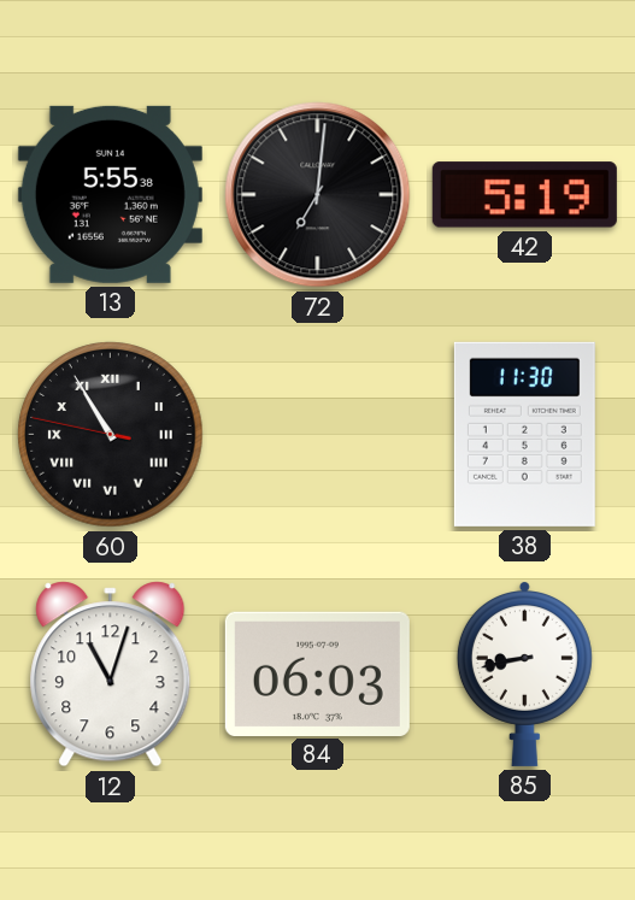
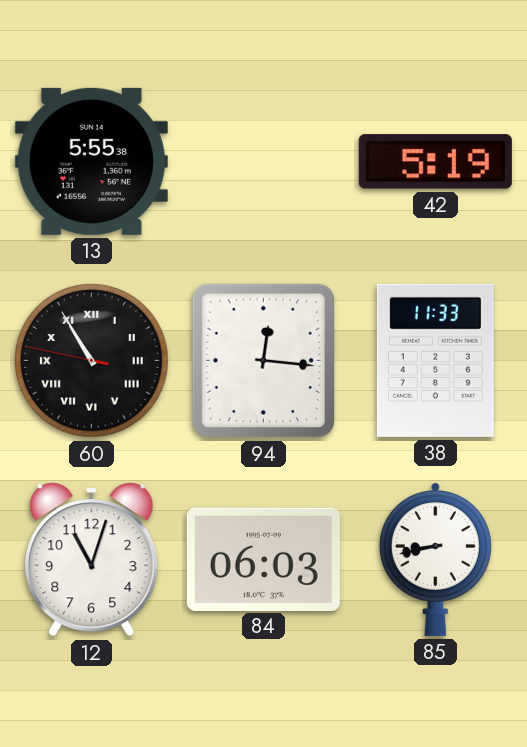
72: 7:01 -> none (318, 195)
94: none -> 12:16 (263, 361)
38: 11:30 -> 11:33 (435, 360)
